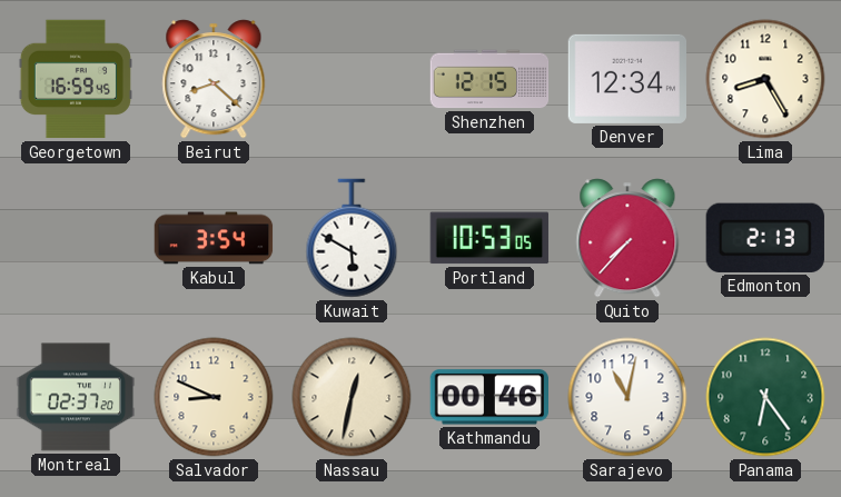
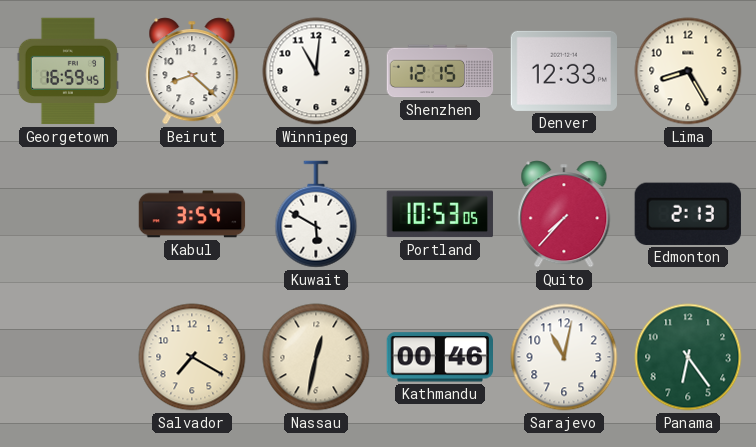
Winnipeg: none -> 11:01 (316, 71)
Denver: 12:34 -> 12:33 (564, 71)
Montreal: 02:37 -> none (76, 397)
Salvador: 8:49 -> 7:20 (192, 357)
